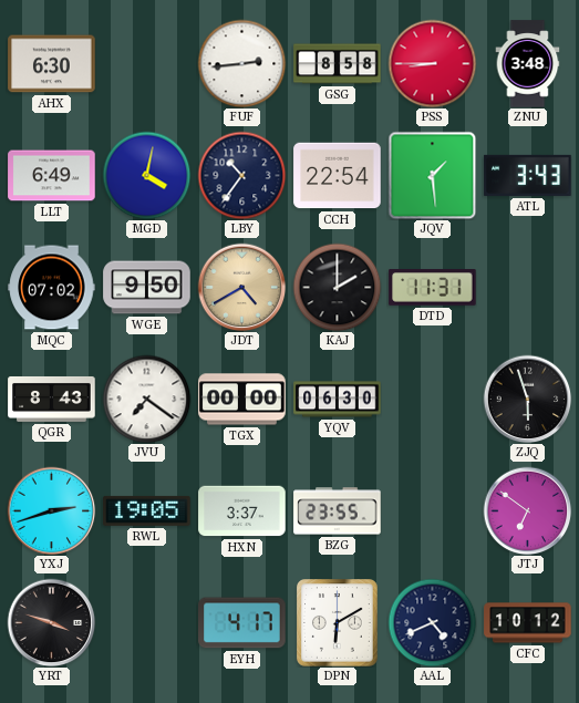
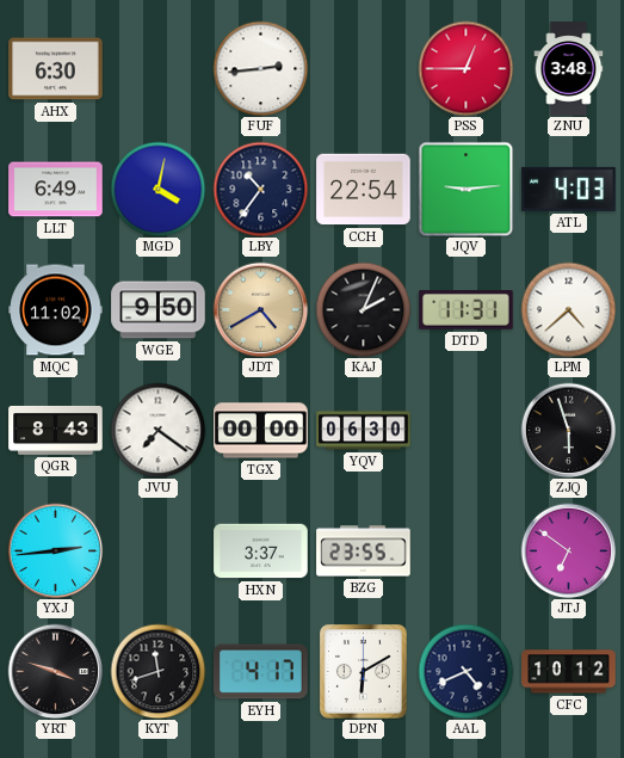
GSG: 8:58 -> none (338, 64)
PSS: 8:45 -> 12:45 (465, 68)
JQV: 1:29 -> 9:14 (465, 189)
ATL: 3:43 -> 4:03 (569, 189)
MQC: 07:02 -> 11:02 (56, 310)
KAJ: 2:00 -> 2:04 (363, 309)
LPM: none -> 4:38 (568, 309)
YXJ: 2:42 -> 2:44 (55, 550)
RWL: 19:05 -> none (147, 510)
KYT: none -> 11:42 (157, 671)
